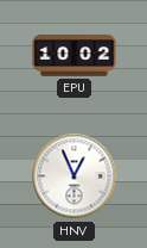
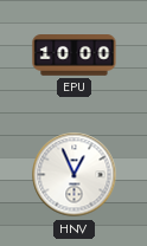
EPU: 10:02 -> 10:00 (75, 56)
